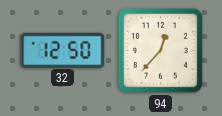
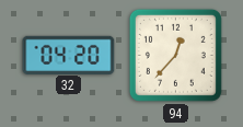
32: 12:50 -> 04:20 (69, 55)
